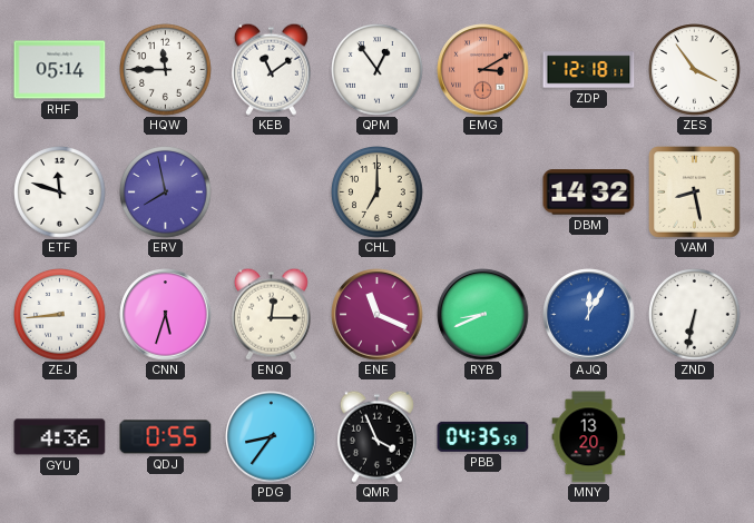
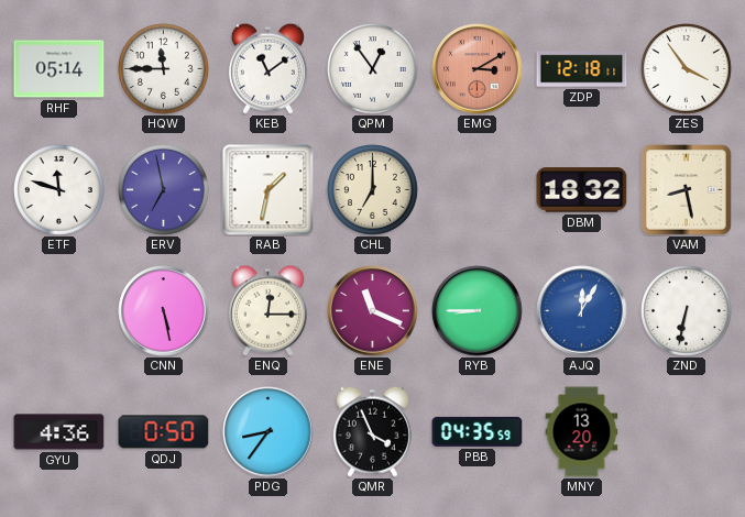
ERV: 7:58 -> 6:58 (164, 190)
RAB: none -> 1:32 (269, 190)
DBM: 14:32 -> 18:32 (582, 190)
ZEJ: 8:44 -> none (60, 315)
CNN: 5:33 -> 5:28 (164, 311)
RYB: 8:41 -> 8:45 (478, 311)
QDJ: 0:55 -> 0:50 (164, 432)
